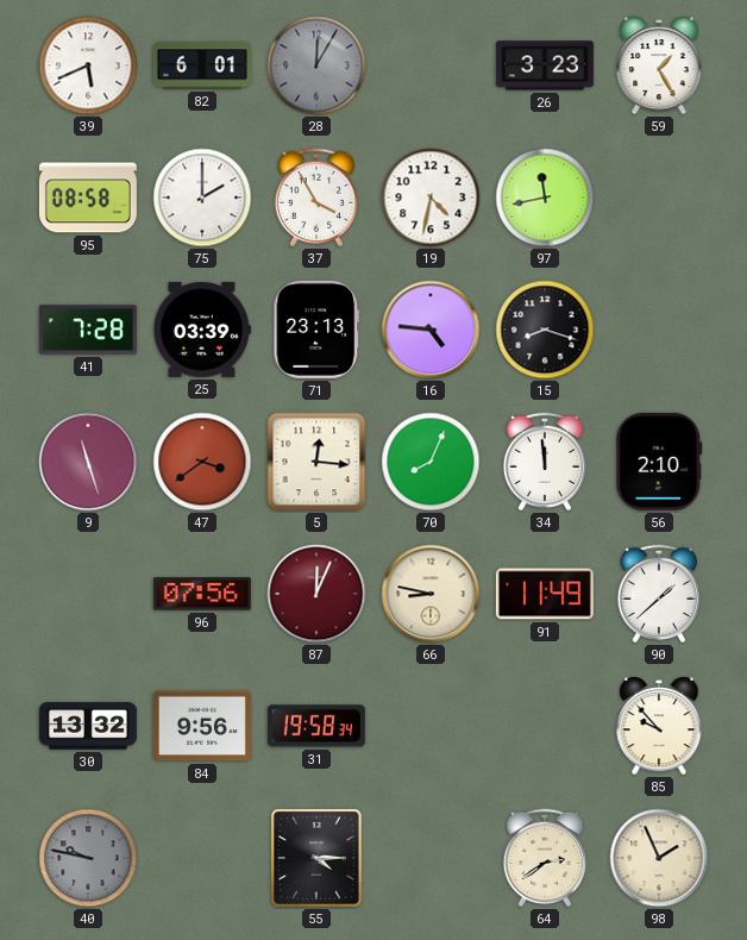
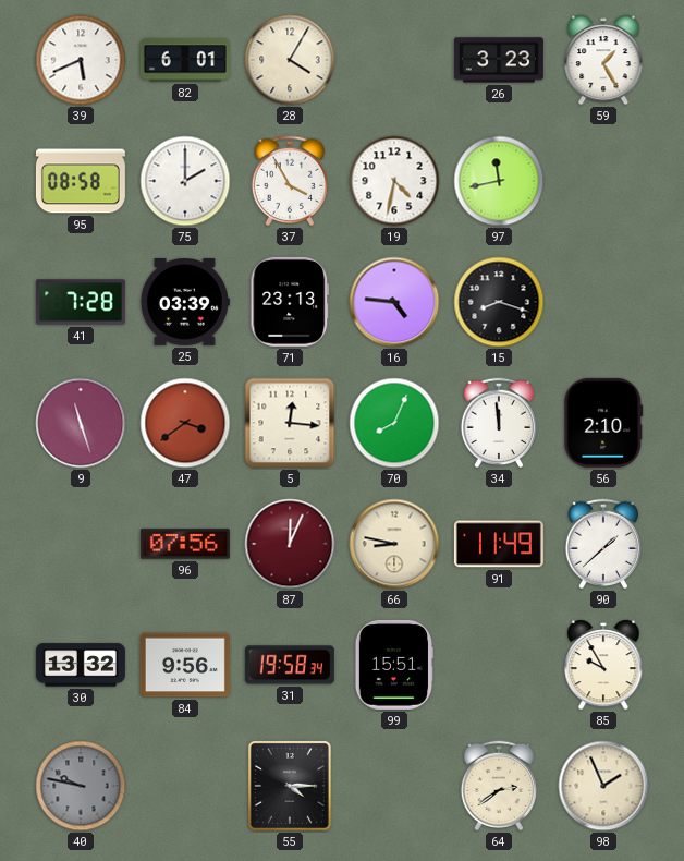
28: 12:05 -> 4:05 (290, 60)
28 dial: grey -> cream (290, 60)
99: none -> 15:51 (393, 665)
85: 9:53 -> 9:55 (603, 665)
